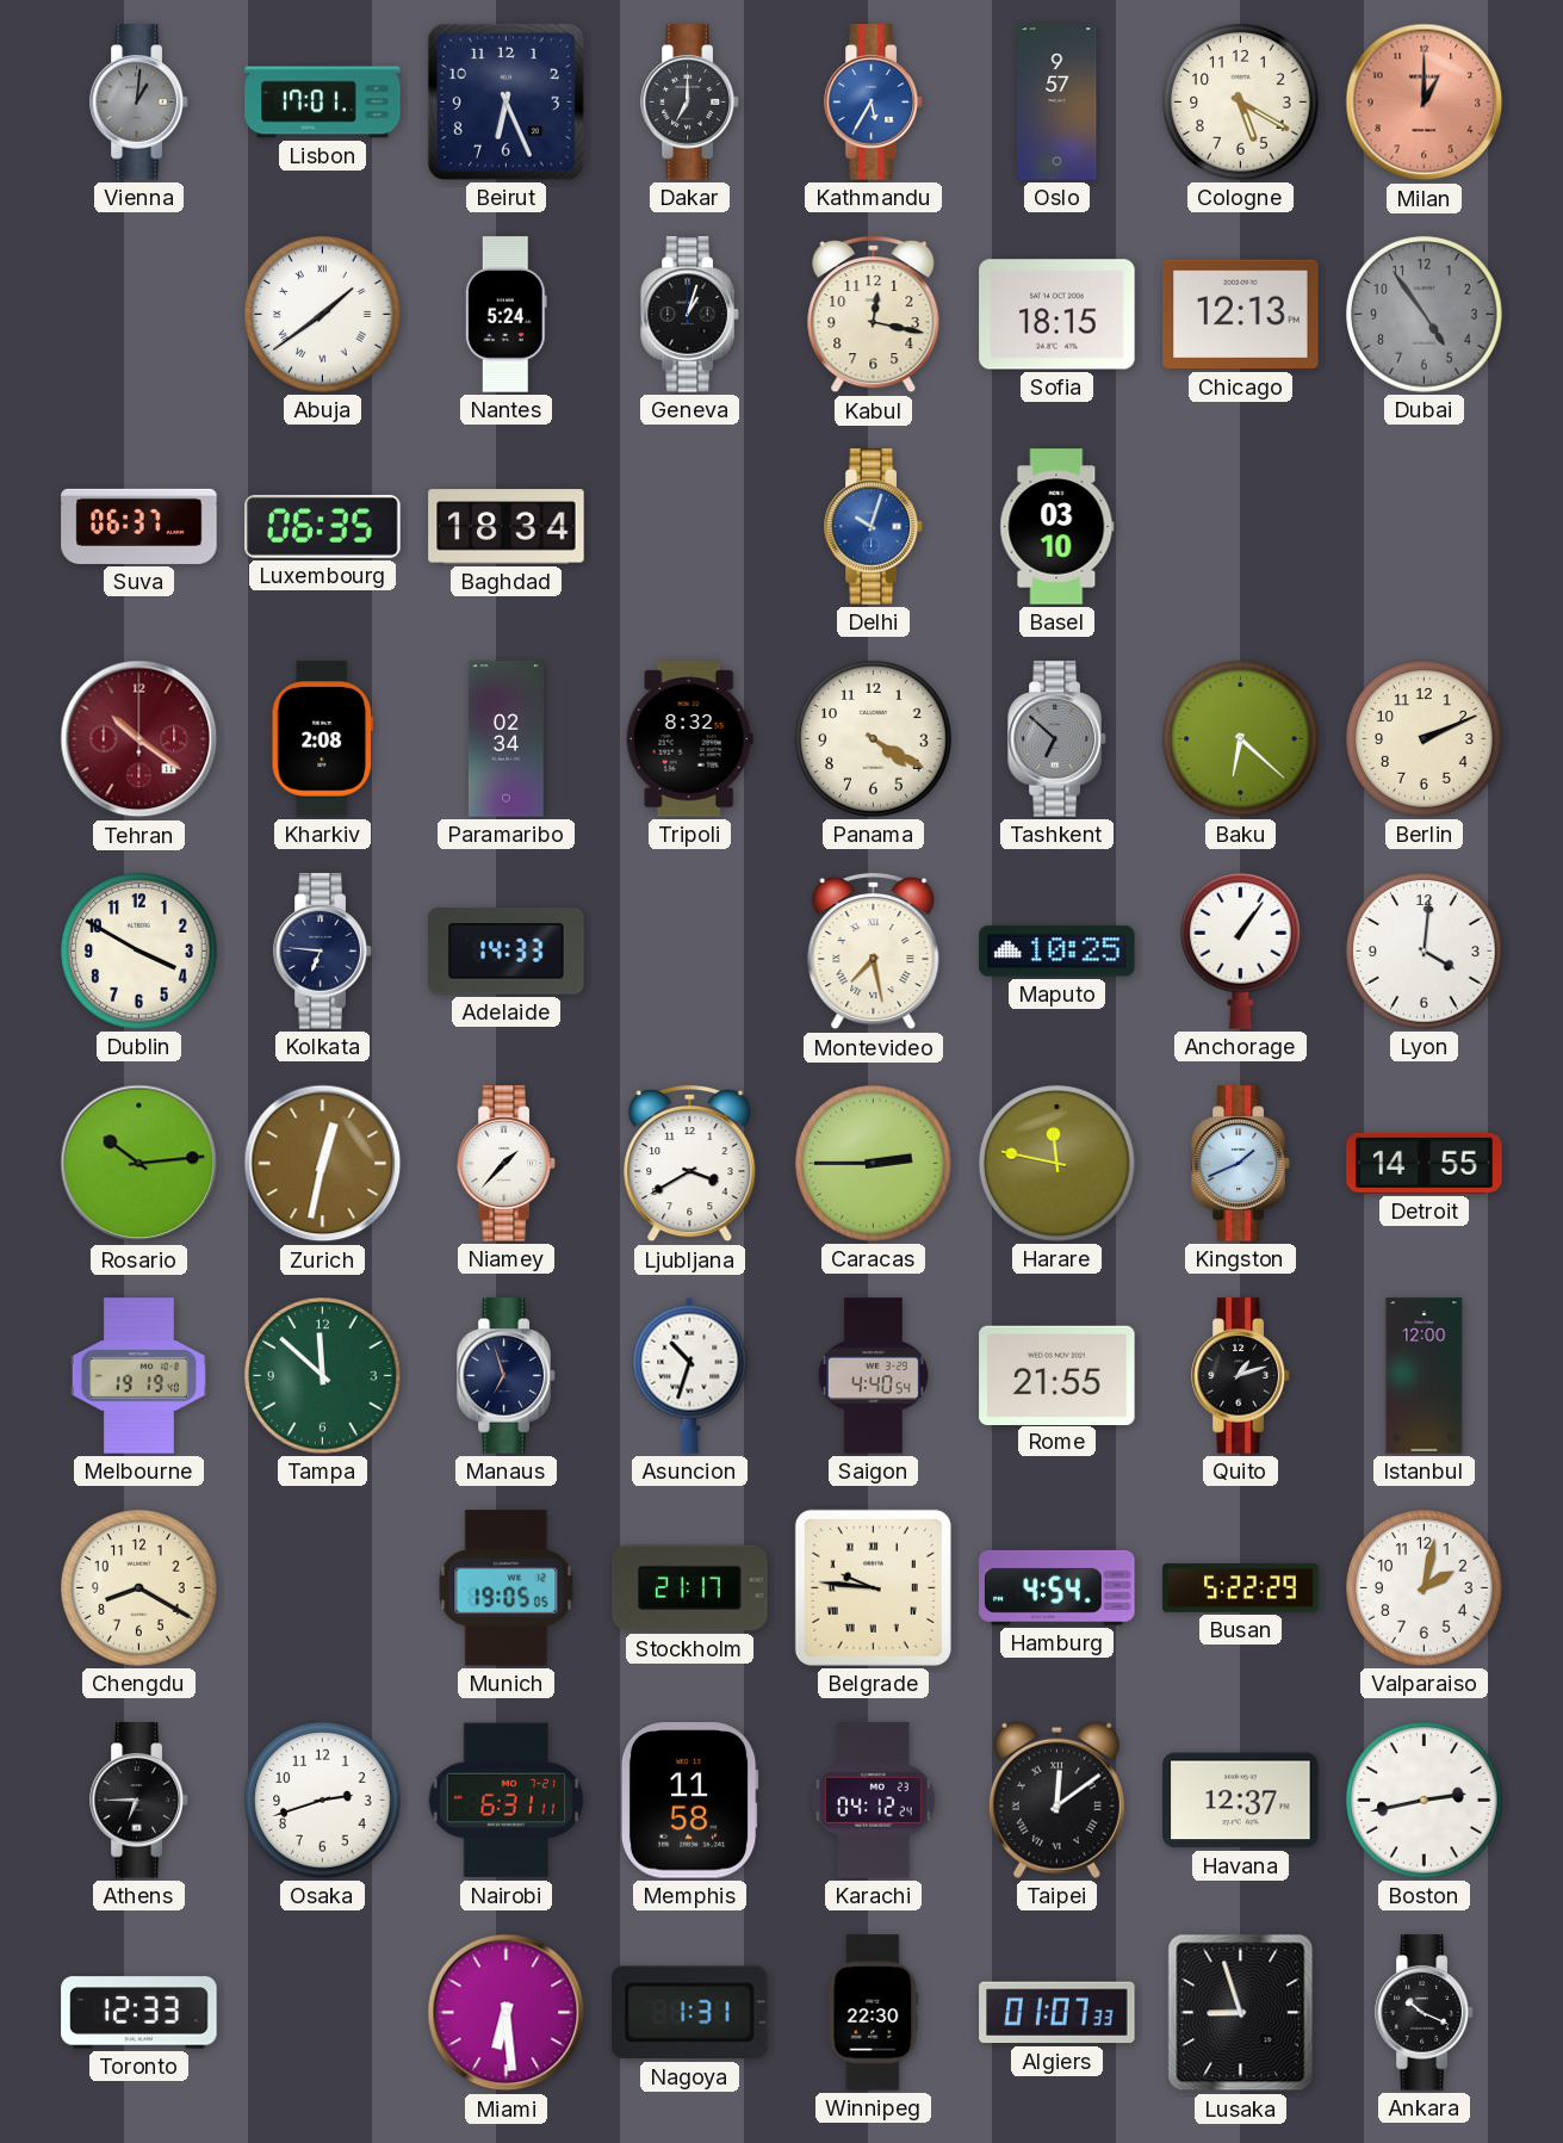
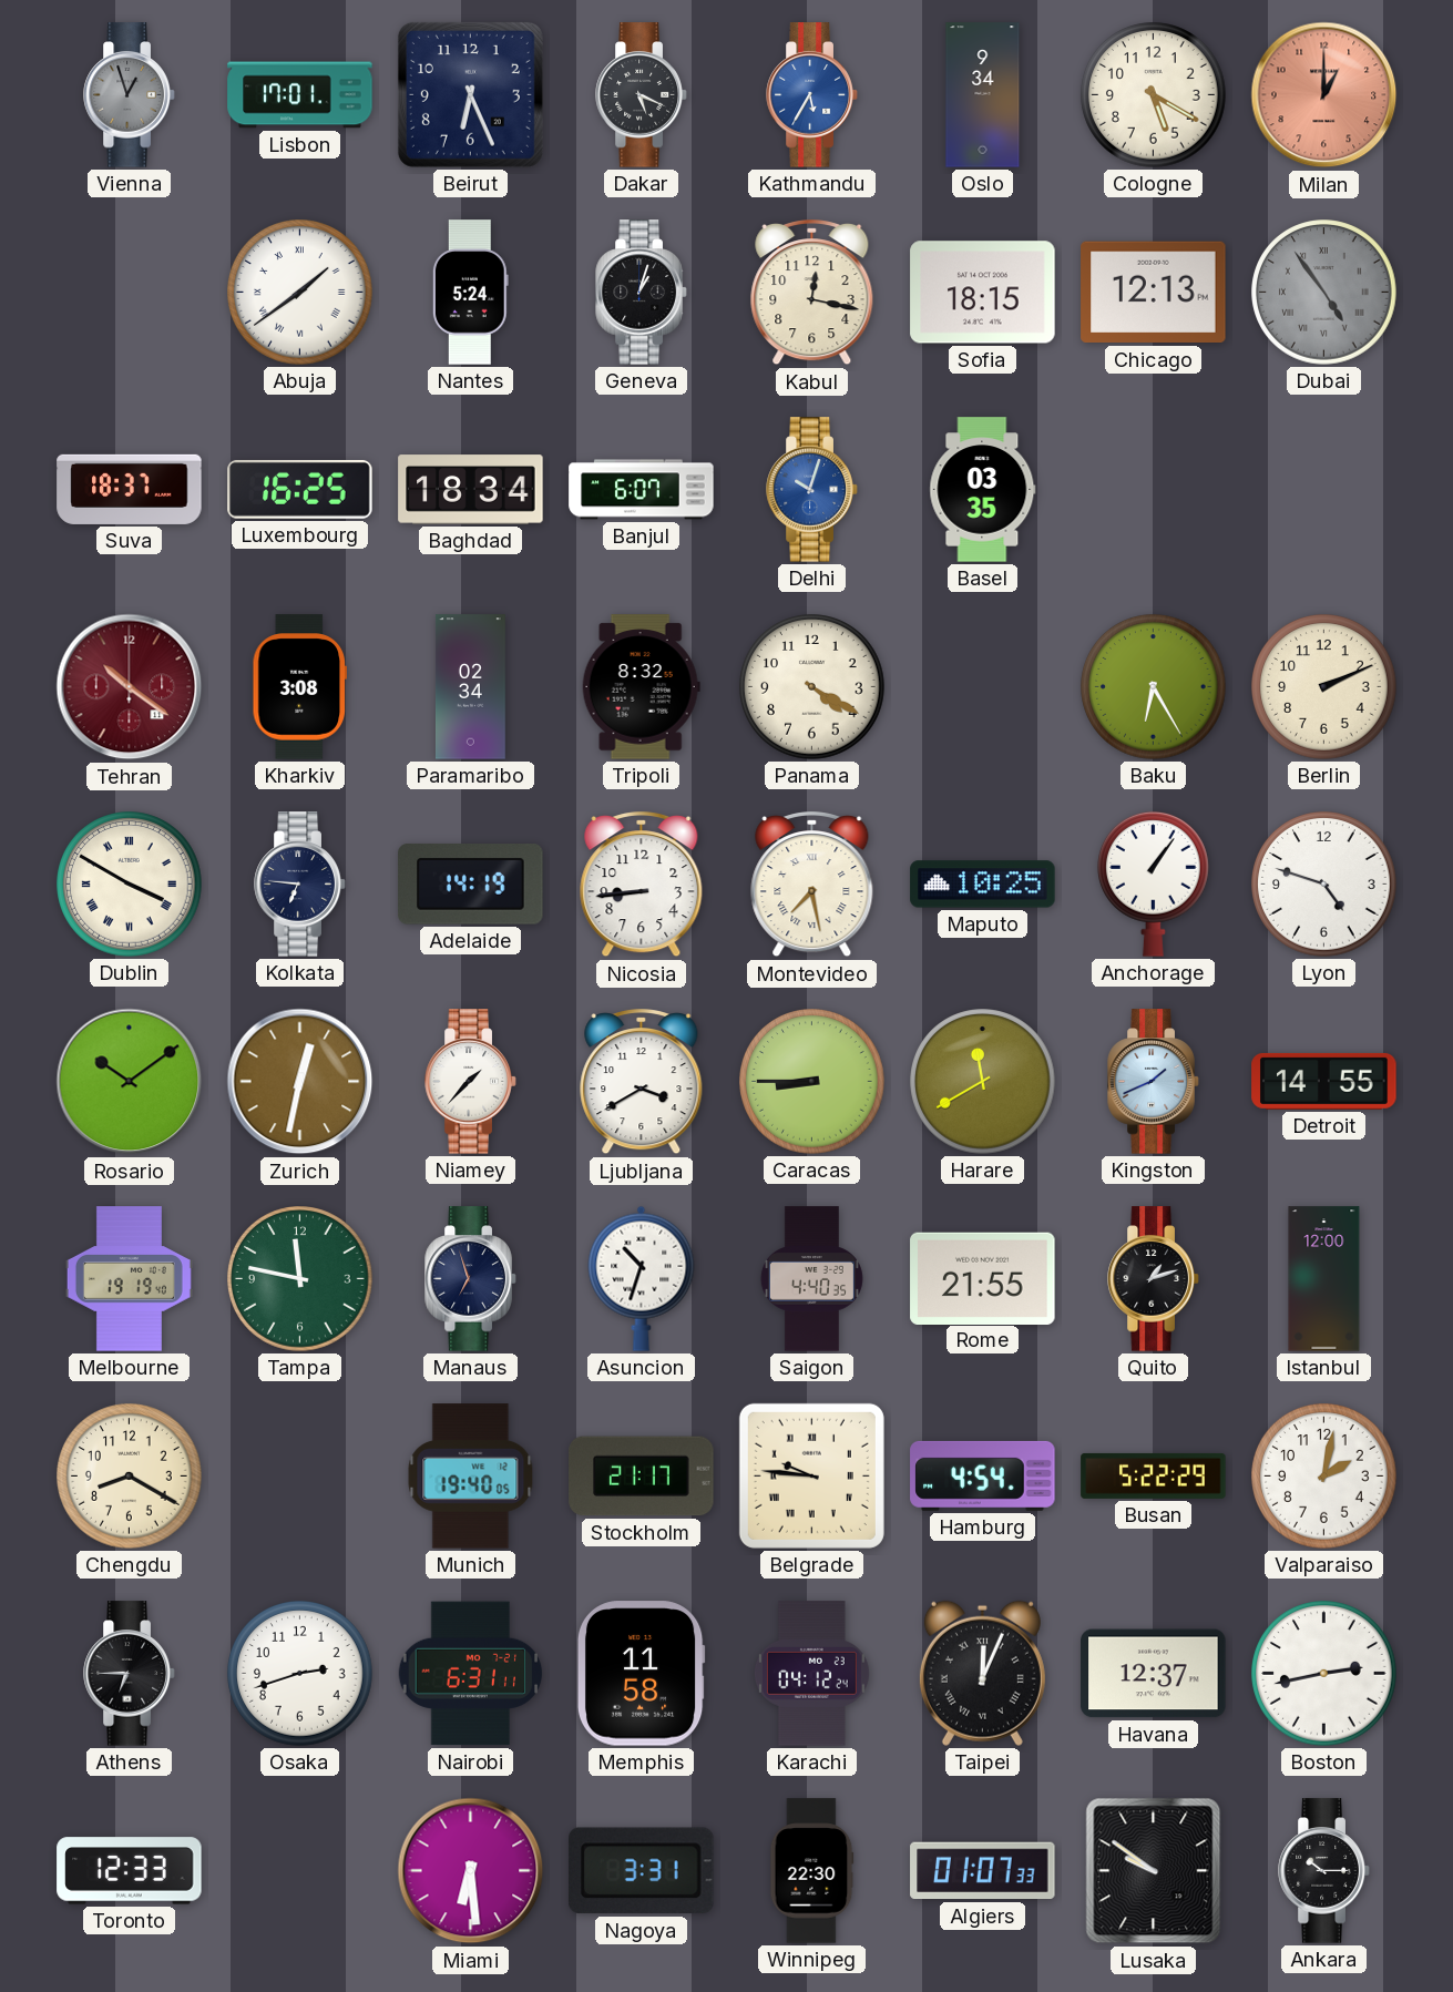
Vienna: 1:01 -> 12:57 (130, 95)
Dakar: 7:00 -> 5:19 (642, 95)
Oslo: 9:57 -> 9:34 (983, 95)
Dubai numerals: Arabic -> Roman (1324, 293)
Suva: 06:37 -> 18:37 (130, 489)
Luxembourg: 06:35 -> 16:25 (300, 489)
Banjul: none -> 6:07 (642, 490)
Basel: 03:10 -> 03:35 (983, 490)
Kharkiv: 2:08 -> 3:08 (299, 687)
Tashkent: 6:52 -> none (1057, 739)
Baku: 6:22 -> 6:25 (1154, 687)
Dublin numerals: Arabic -> Roman (130, 885)
Adelaide: 14:33 -> 14:19 (471, 885)
Nicosia: none -> 8:44 (642, 886)
Lyon: 4:01 -> 4:48 (1324, 885)
Rosario: 10:14 -> 10:09 (130, 1082)
Caracas: 2:45 -> 8:45 (812, 1082)
Harare: 11:47 -> 11:40 (983, 1082)
Tampa: 11:52 -> 11:47 (300, 1279)
Saigon: 4:40:54 -> 4:40:35 (811, 1279)
Munich: 19:05 -> 19:40 (471, 1477)
Taipei: 12:09 -> 12:04 (982, 1673)
Nagoya: 1:31 -> 3:31 (642, 1871)
Lusaka: 8:57 -> 9:51 (1154, 1871)
Ankara: 10:19 -> 10:15 (1324, 1871)
